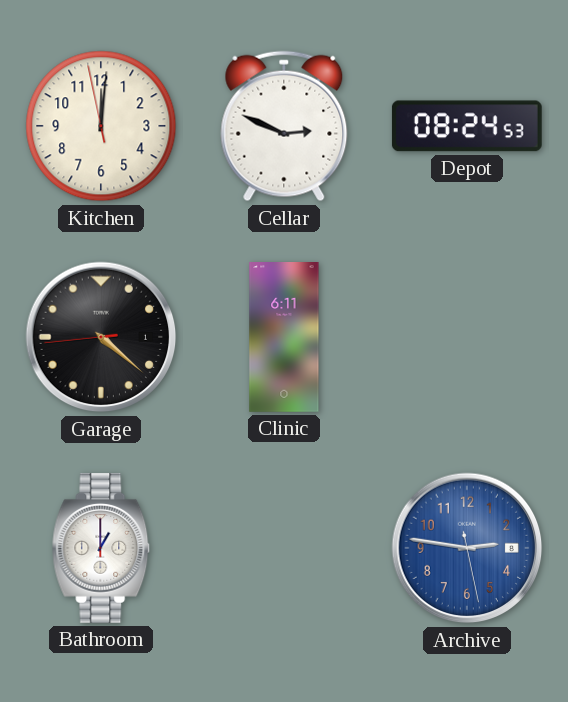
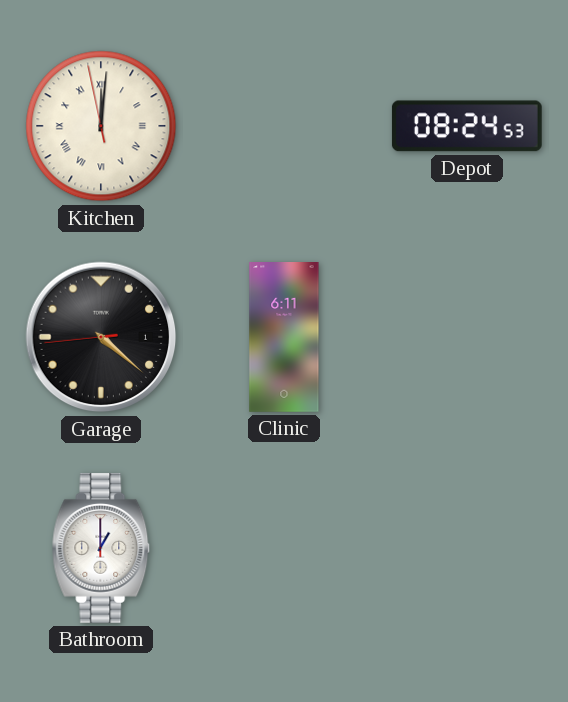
Kitchen numerals: Arabic -> Roman (101, 126)
Cellar: 2:49 -> none (284, 126)
Archive: 2:46 -> none (467, 548)
